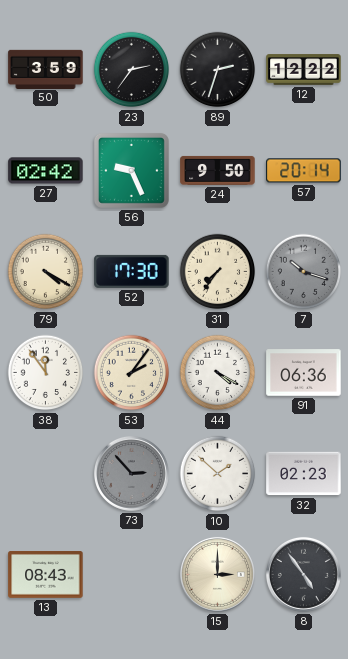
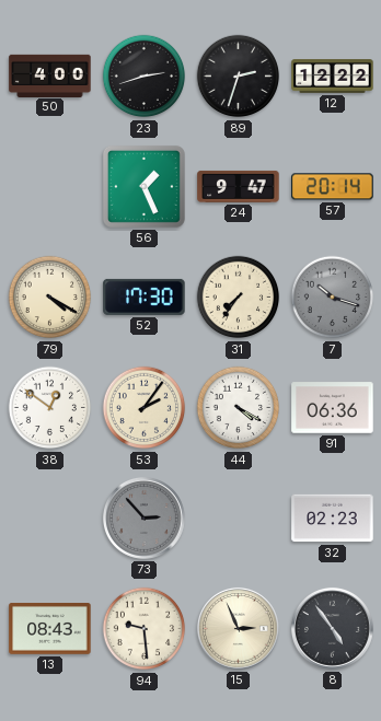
50: 3:59 -> 4:00 (50, 75)
23: 2:36 -> 2:42 (145, 77)
27: 02:42 -> none (46, 171)
56: 9:26 -> 1:26 (143, 186)
24: 9:50 -> 9:47 (239, 186)
38: 11:54 -> 12:51 (50, 408)
10: 1:52 -> none (218, 474)
94: none -> 9:29 (145, 629)
15: 3:00 -> 2:56 (238, 628)
